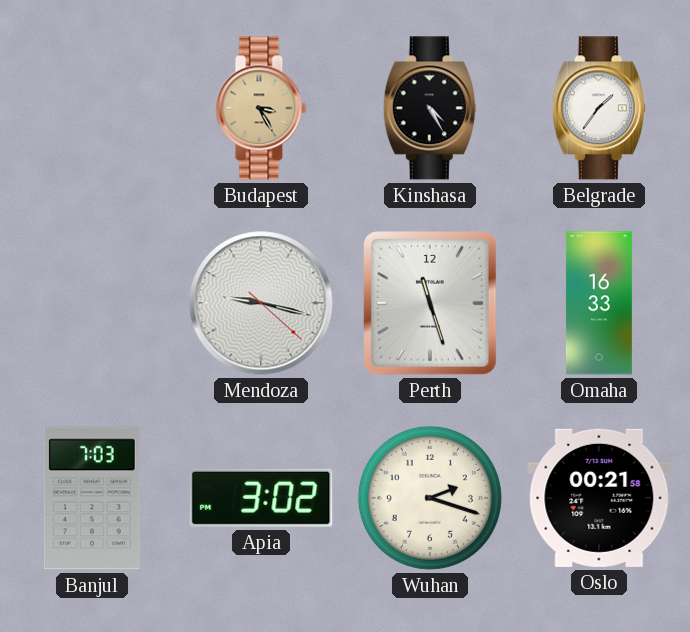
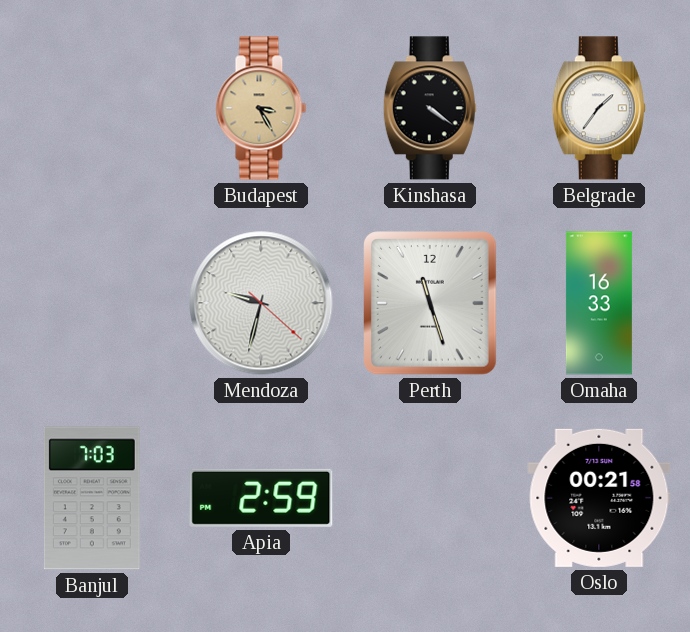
Kinshasa: 4:25 -> 4:21 (430, 108)
Mendoza: 9:17 -> 9:32 (261, 303)
Apia: 3:02 -> 2:59 (261, 498)
Wuhan: 2:18 -> none (430, 498)
